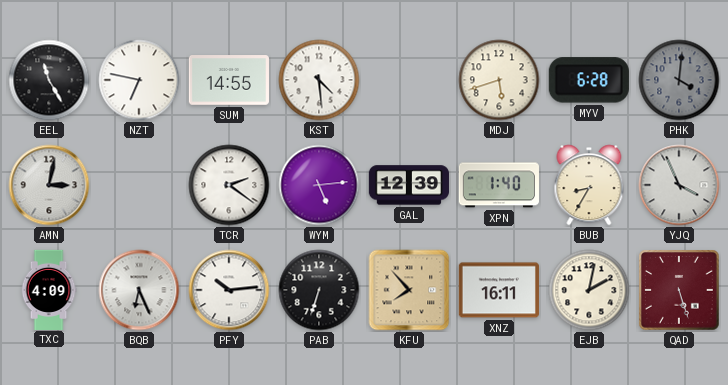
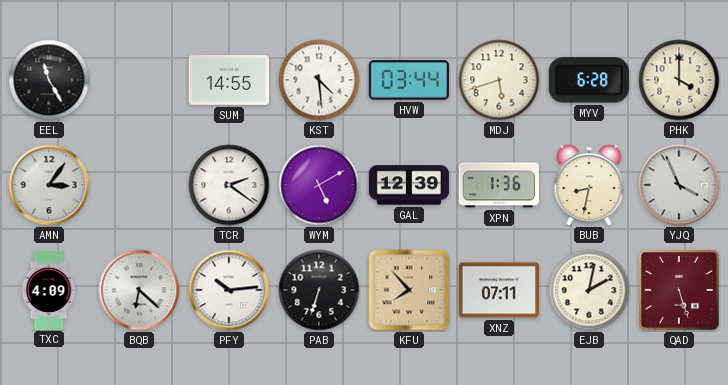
NZT: 6:47 -> none (139, 80)
HVW: none -> 03:44 (409, 80)
PHK: 4:01 -> 4:00 (679, 80)
PHK dial: grey -> cream (679, 80)
AMN: 3:02 -> 3:06 (49, 185)
WYM: 5:14 -> 5:10 (319, 185)
XPN: 1:40 -> 1:36 (499, 185)
BUB: 8:35 -> 8:32 (589, 185)
BQB: 6:26 -> 6:22 (139, 290)
XNZ: 16:11 -> 07:11 (499, 290)
